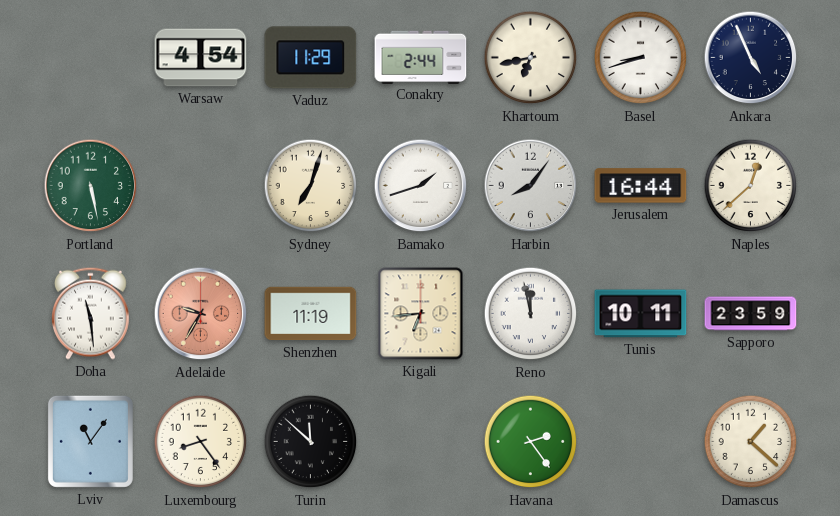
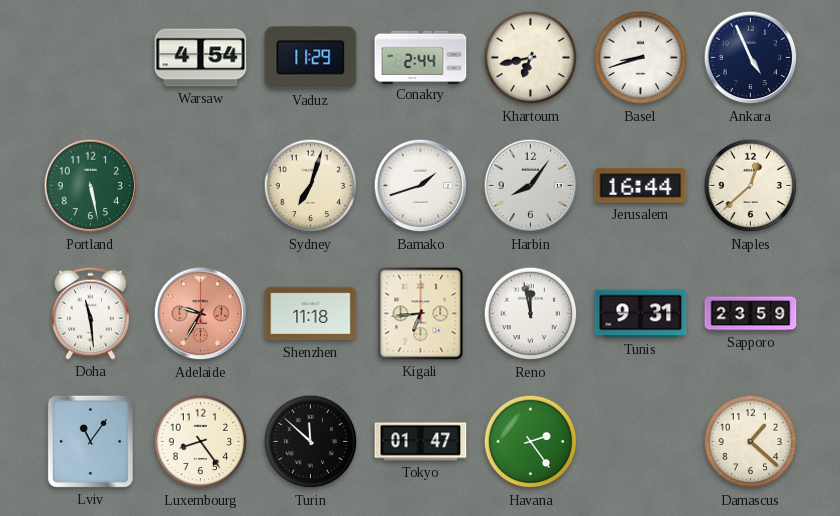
Shenzhen: 11:19 -> 11:18 (311, 314)
Tunis: 10:11 -> 9:31 (641, 314)
Tokyo: none -> 01:47 (421, 442)
